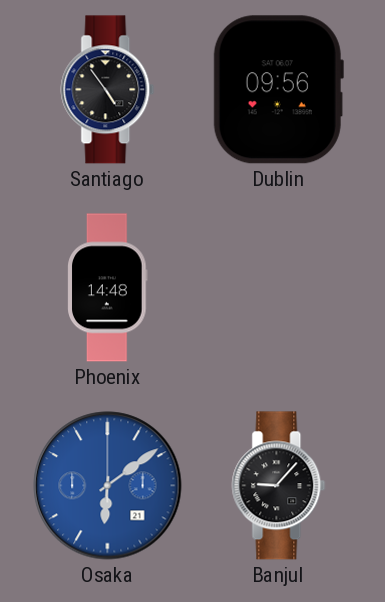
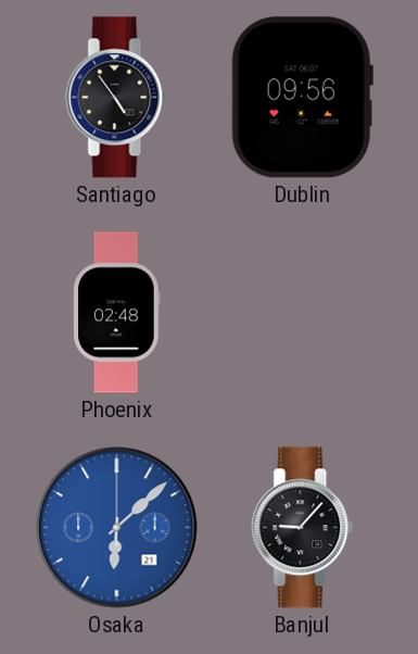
Phoenix: 14:48 -> 02:48 (117, 313)
Osaka: 6:09 -> 6:08 (117, 528)
